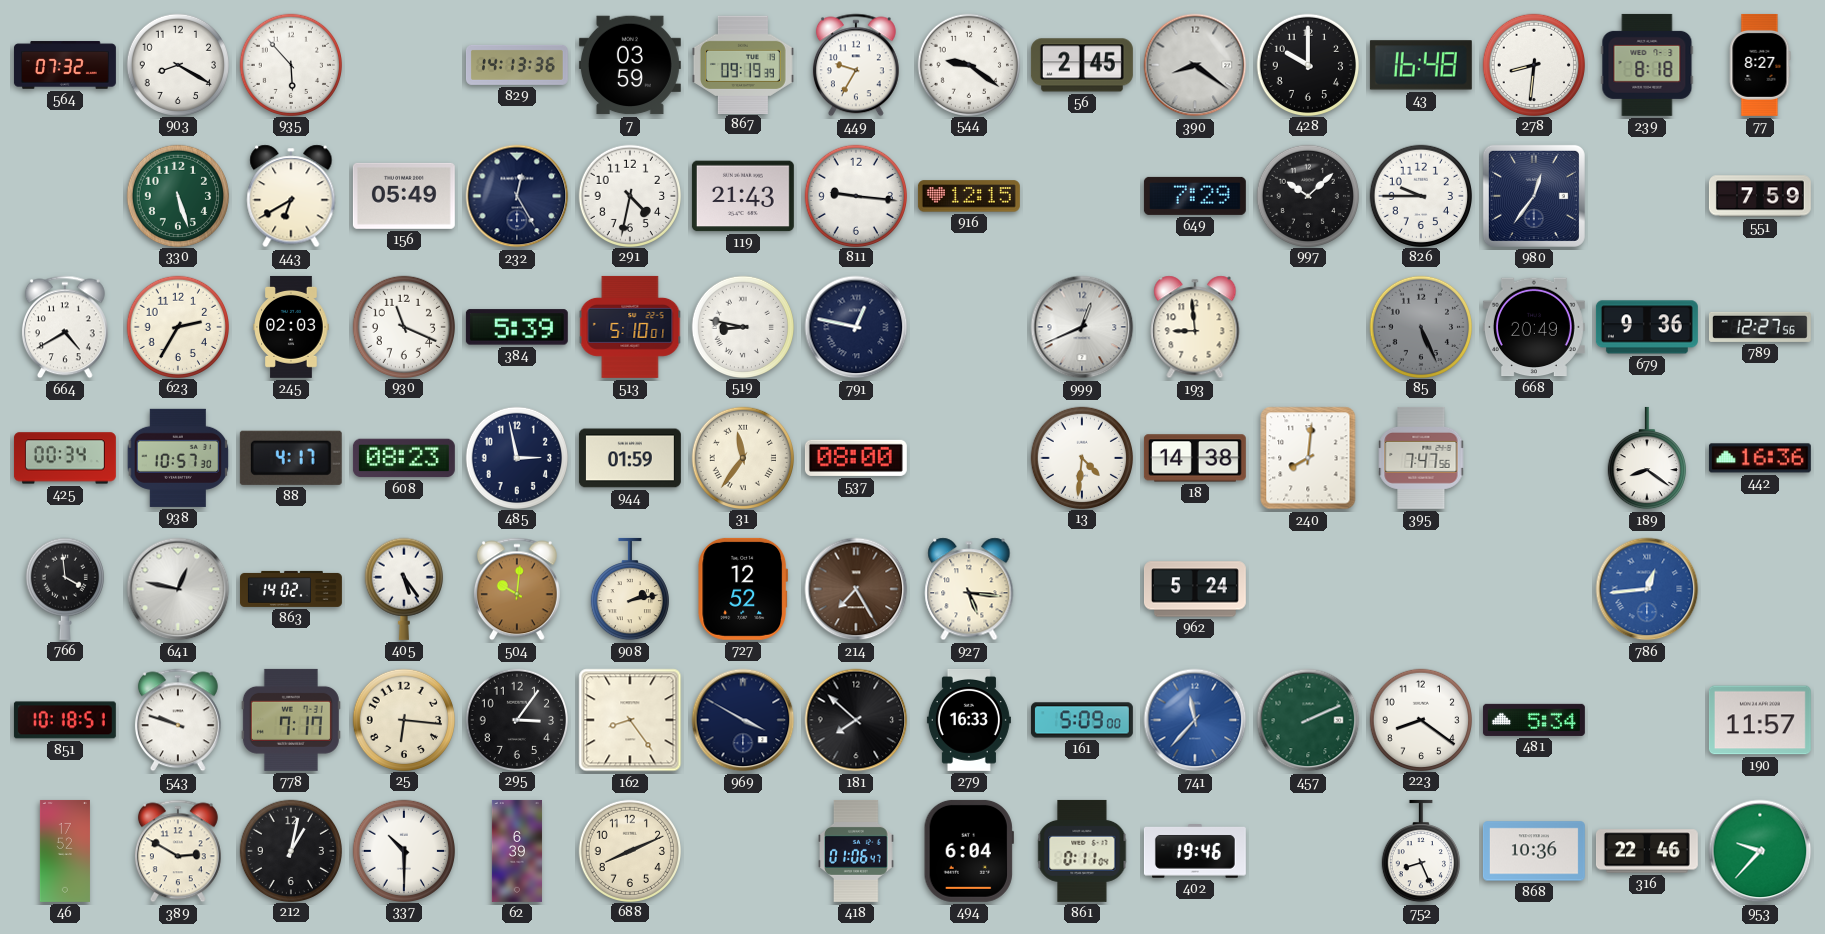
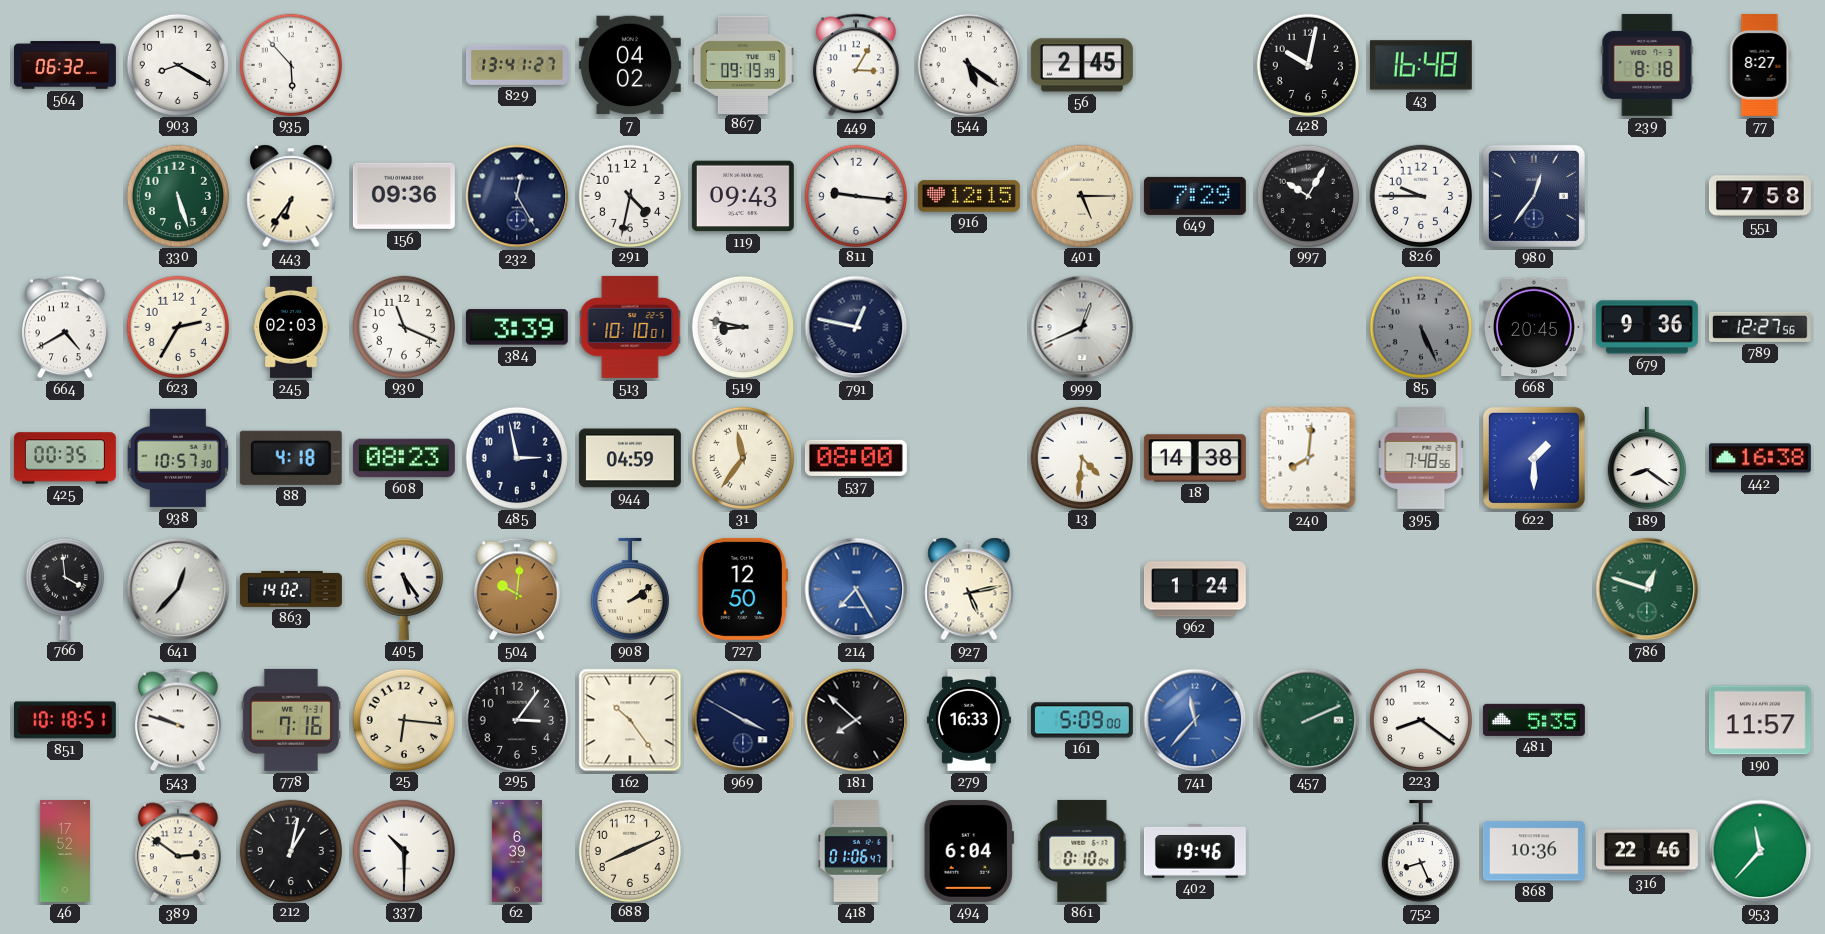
564: 07:32 -> 06:32 (65, 65)
829: 14:13 -> 13:41 (517, 65)
7: 03:59 -> 04:02 (630, 65)
449: 9:35 -> 3:05 (856, 65)
544: 9:21 -> 5:21 (968, 64)
390: 8:21 -> none (1195, 65)
428: 10:00 -> 10:02 (1307, 64)
278: 8:31 -> none (1533, 64)
443: 6:40 -> 6:36 (291, 196)
156: 05:49 -> 09:36 (404, 196)
119: 21:43 -> 09:43 (743, 196)
401: none -> 5:15 (1081, 195)
997: 10:08 -> 10:05 (1307, 195)
551: 7:59 -> 7:58 (1760, 196)
384: 5:39 -> 3:39 (517, 327)
513: 5:10 -> 10:10 (630, 327)
193: 8:59 -> none (1195, 327)
668: 20:49 -> 20:45 (1534, 327)
425: 00:34 -> 00:35 (65, 458)
88: 4:17 -> 4:18 (291, 458)
944: 01:59 -> 04:59 (630, 458)
395: 7:47 -> 7:48 (1421, 458)
622: none -> 1:30 (1534, 458)
442: 16:36 -> 16:38 (1760, 458)
641: 12:47 -> 12:37 (178, 589)
908: 2:13 -> 2:09 (630, 589)
727: 12:52 -> 12:50 (743, 589)
214 dial: brown -> blue (856, 589)
927: 5:16 -> 5:13 (969, 589)
962: 5:24 -> 1:24 (1195, 589)
786: 12:44 -> 12:48 (1647, 589)
786 dial: blue -> green (1647, 589)
778: 7:17 -> 7:16 (291, 720)
162: 8:24 -> 10:24 (630, 720)
481: 5:34 -> 5:35 (1534, 720)
389: 2:50 -> 2:51 (178, 851)
861: 0:11 -> 0:10 (1082, 851)
953: 9:37 -> 11:37 (1760, 851)
